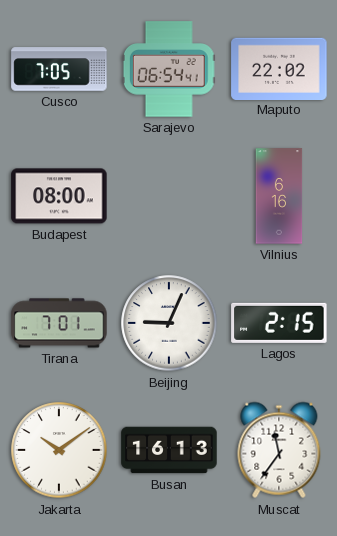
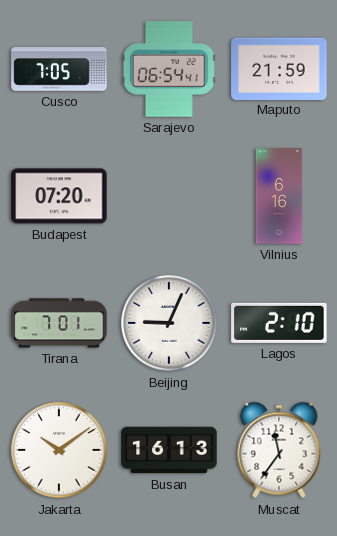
Maputo: 22:02 -> 21:59 (279, 68)
Budapest: 08:00 -> 07:20 (59, 196)
Lagos: 2:15 -> 2:10 (279, 323)
